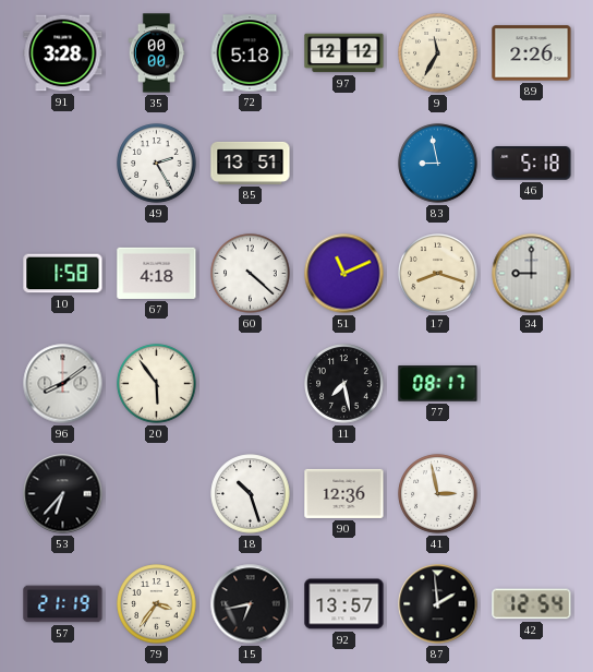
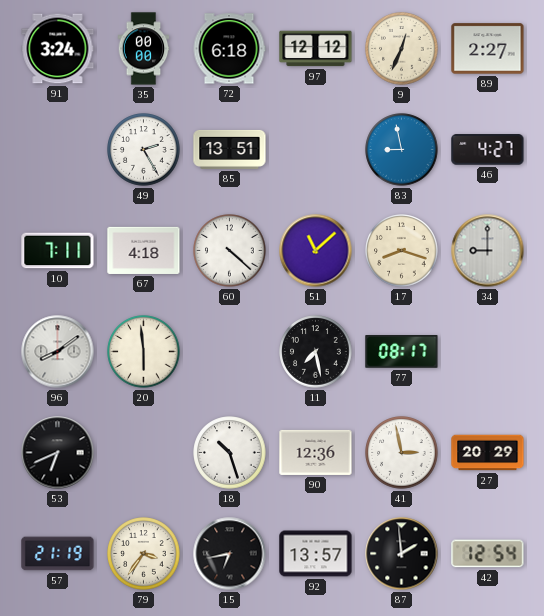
91: 3:28 -> 3:24 (58, 49)
72: 5:18 -> 6:18 (229, 49)
9: 11:35 -> 12:34 (402, 49)
89: 2:26 -> 2:27 (488, 49)
46: 5:18 -> 4:27 (488, 150)
10: 1:58 -> 7:11 (58, 251)
51: 11:11 -> 11:08 (316, 251)
20: 5:54 -> 5:59 (144, 352)
53: 6:37 -> 6:41 (58, 453)
27: none -> 20:29 (488, 453)
